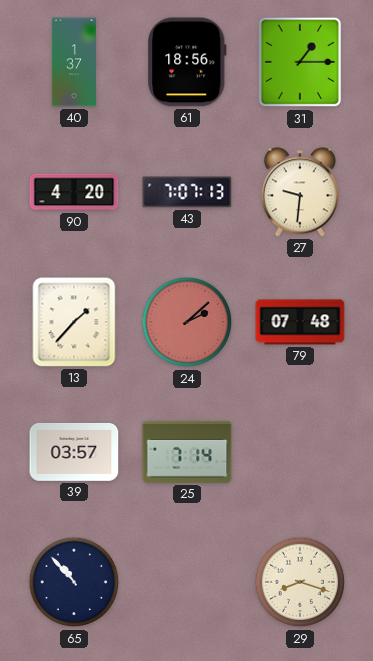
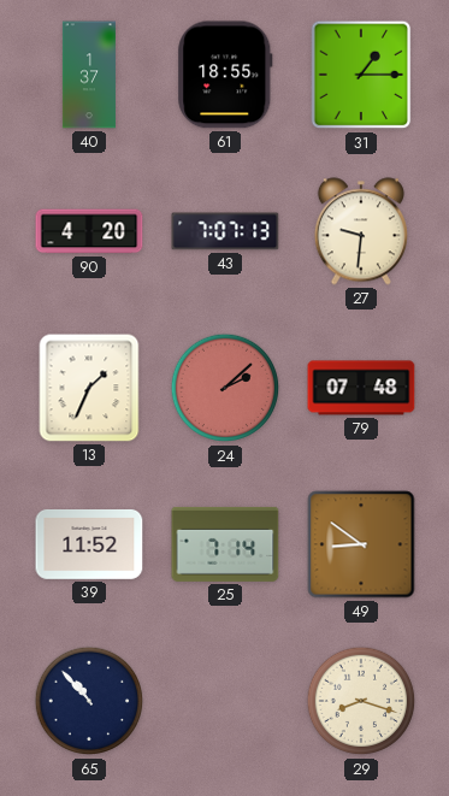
61: 18:56 -> 18:55 (225, 75)
13: 1:37 -> 1:34 (89, 388)
39: 03:57 -> 11:52 (89, 544)
49: none -> 8:51 (361, 544)
